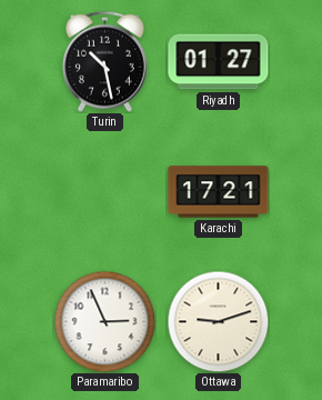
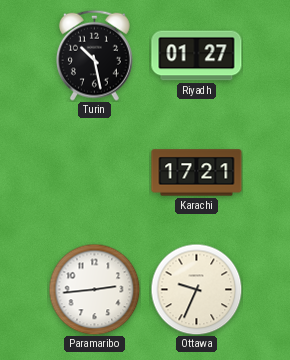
Paramaribo: 2:56 -> 2:44 (94, 289)
Ottawa: 9:12 -> 9:34 (196, 289)
